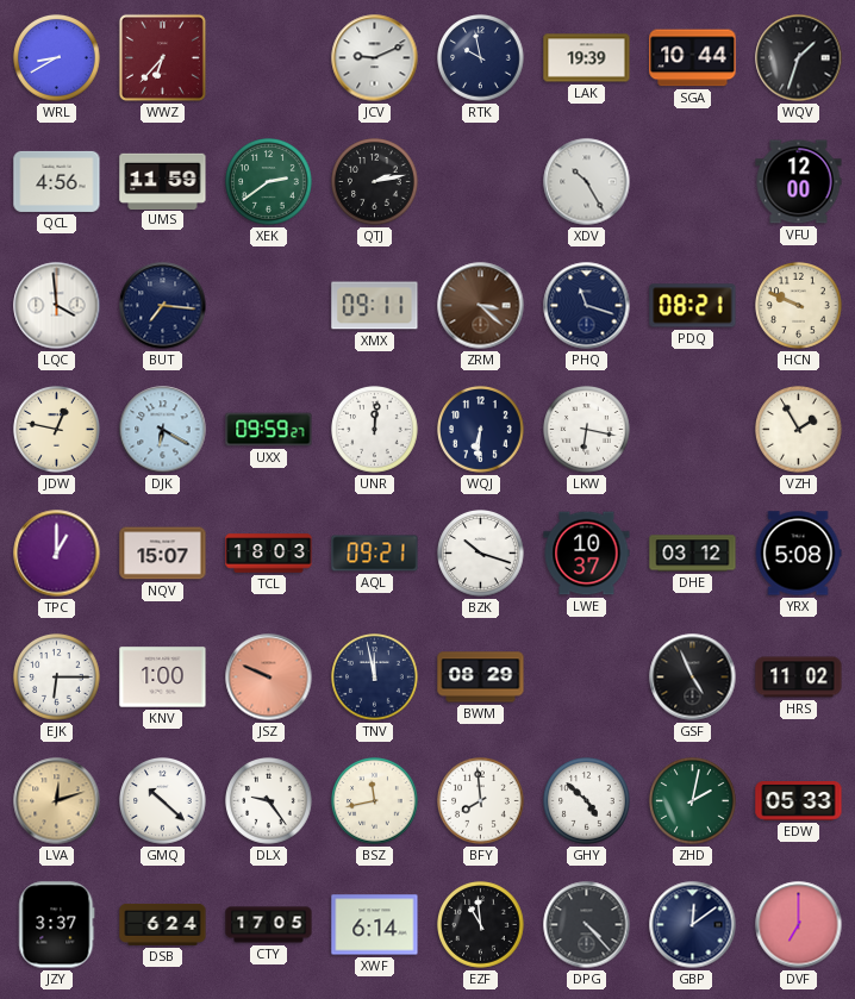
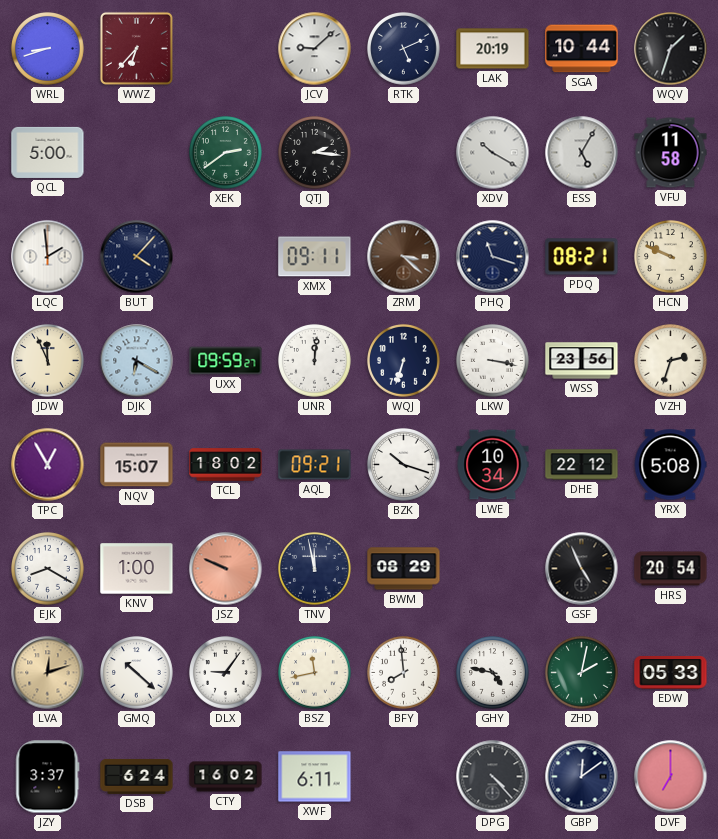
WRL: 8:40 -> 8:42 (48, 49)
JCV: 9:11 -> 9:08 (315, 49)
RTK: 9:58 -> 5:11 (404, 49)
LAK: 19:39 -> 20:19 (493, 49)
QCL: 4:56 -> 5:00 (48, 152)
UMS: 11:59 -> none (163, 181)
QTJ: 2:13 -> 2:16 (315, 153)
XDV: 10:25 -> 10:20 (493, 153)
ESS: none -> 5:05 (582, 153)
VFU: 12:00 -> 11:58 (671, 153)
LQC: 3:59 -> 1:59 (48, 257)
BUT: 7:16 -> 4:07 (137, 257)
JDW: 12:47 -> 11:56 (48, 361)
WQJ: 6:31 -> 6:33 (404, 361)
LKW: 6:17 -> 3:17 (493, 361)
WSS: none -> 23:56 (582, 361)
VZH: 1:55 -> 2:33 (671, 361)
TPC: 1:00 -> 12:55 (48, 465)
TCL: 18:03 -> 18:02 (226, 465)
LWE: 10:37 -> 10:34 (493, 465)
DHE: 03:12 -> 22:12 (582, 465)
EJK: 6:15 -> 8:20 (48, 569)
HRS: 11:02 -> 20:54 (671, 569)
DLX: 9:24 -> 9:06 (226, 673)
GHY: 4:52 -> 4:47 (493, 673)
CTY: 17:05 -> 16:02 (226, 777)
XWF: 6:14 -> 6:11 (315, 777)
EZF: 10:59 -> none (481, 925)
